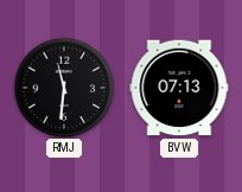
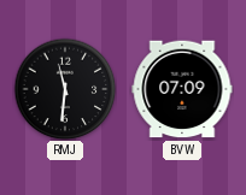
BVW: 07:13 -> 07:09 (182, 89)
